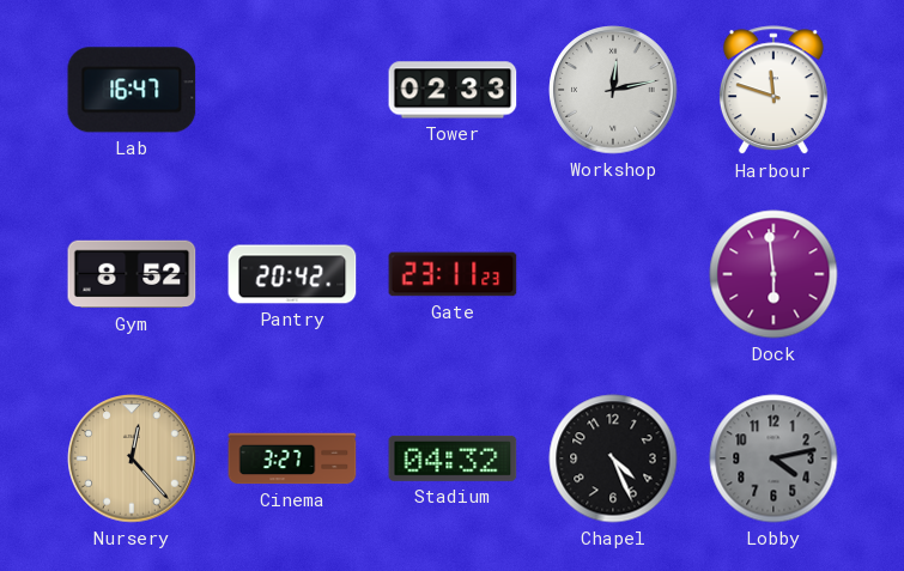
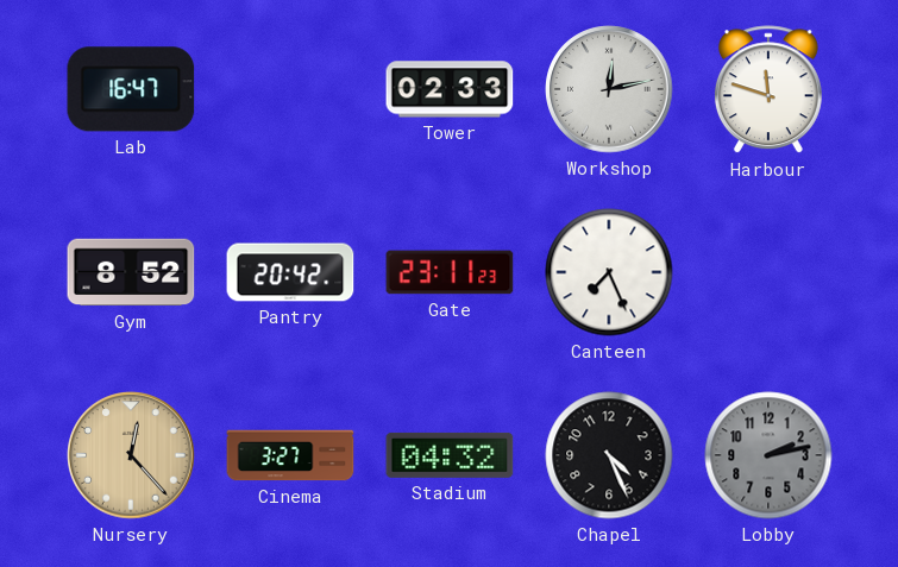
Canteen: none -> 7:26 (609, 272)
Dock: 5:59 -> none (773, 274)
Lobby: 4:13 -> 2:13 (768, 455)
